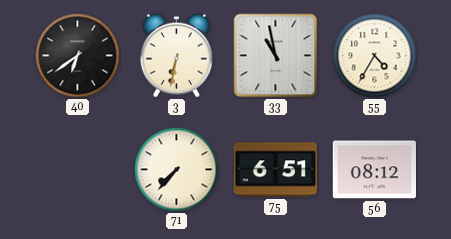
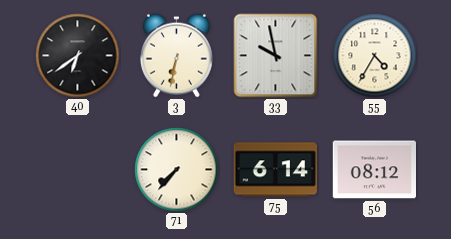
33: 10:58 -> 9:58 (276, 56)
75: 6:51 -> 6:14 (275, 170)
